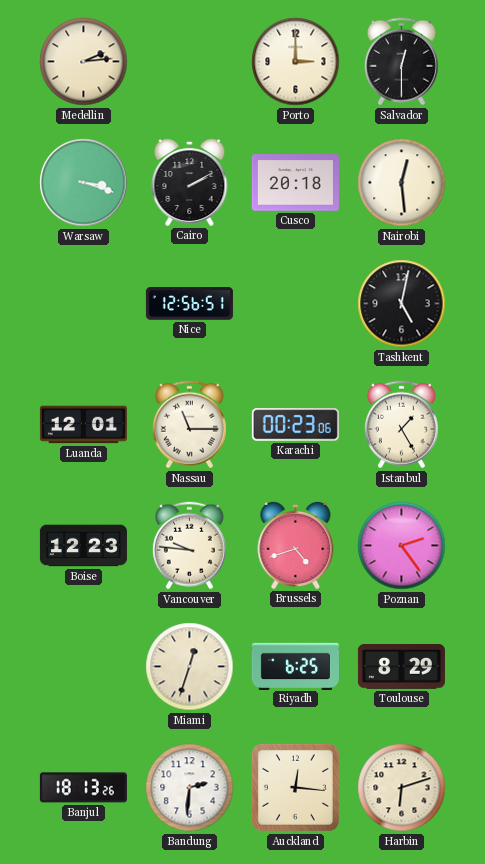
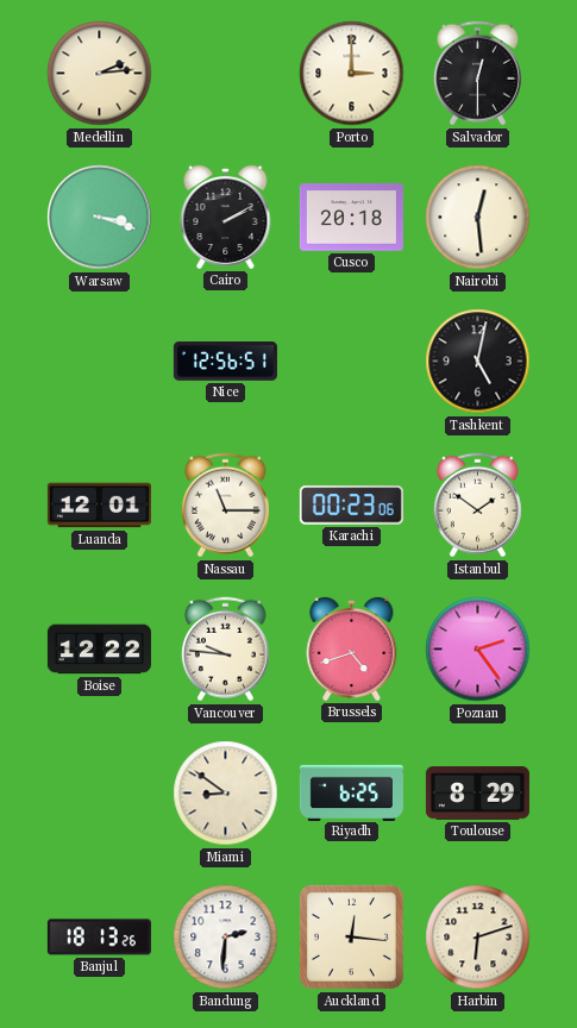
Istanbul: 1:25 -> 1:51 (477, 506)
Boise: 12:23 -> 12:22 (99, 650)
Miami: 12:33 -> 8:51 (226, 794)
